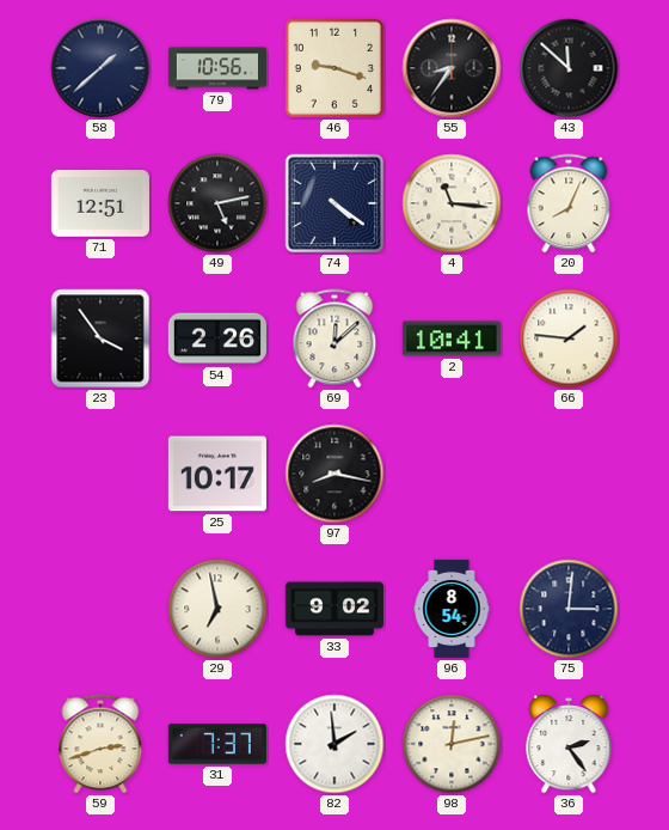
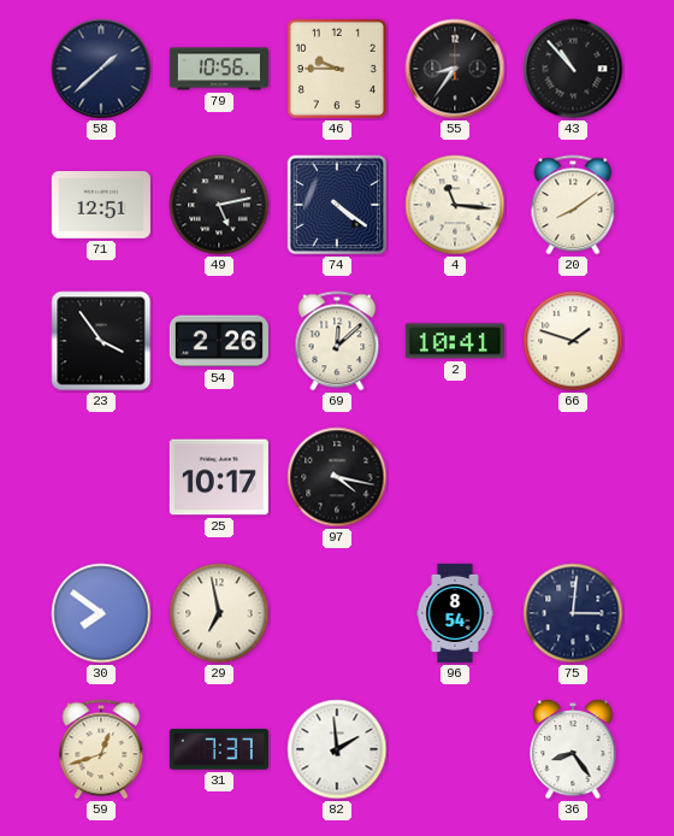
46: 9:18 -> 9:45 (337, 69)
43: 11:52 -> 10:53 (573, 69)
20: 8:04 -> 8:09 (573, 205)
66: 1:46 -> 1:48 (573, 341)
97: 8:17 -> 4:17 (337, 477)
30: none -> 7:51 (101, 613)
33: 9:02 -> none (334, 609)
59: 2:42 -> 12:42 (101, 749)
98: 12:13 -> none (452, 744)
36: 2:24 -> 8:24 (573, 749)
